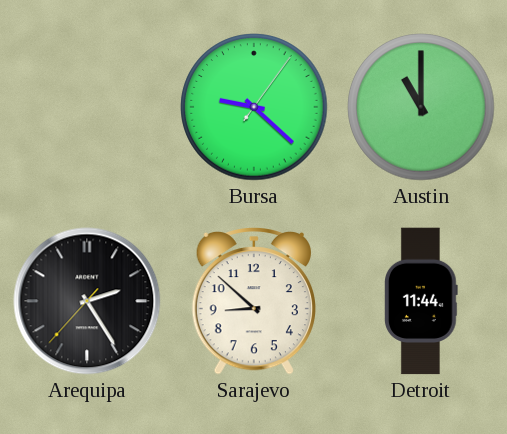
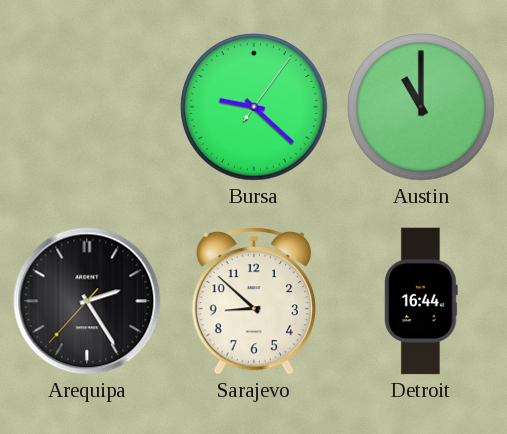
Detroit: 11:44 -> 16:44 (422, 301)
